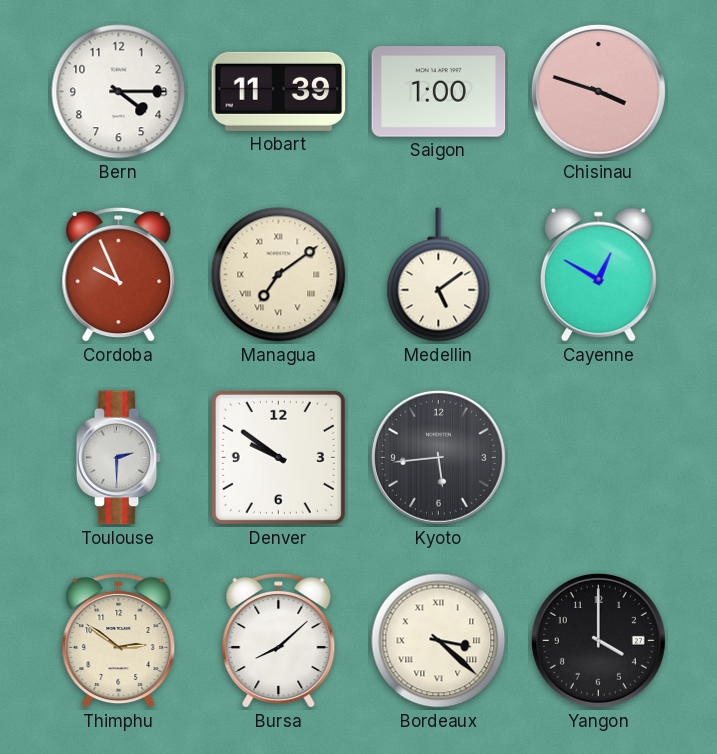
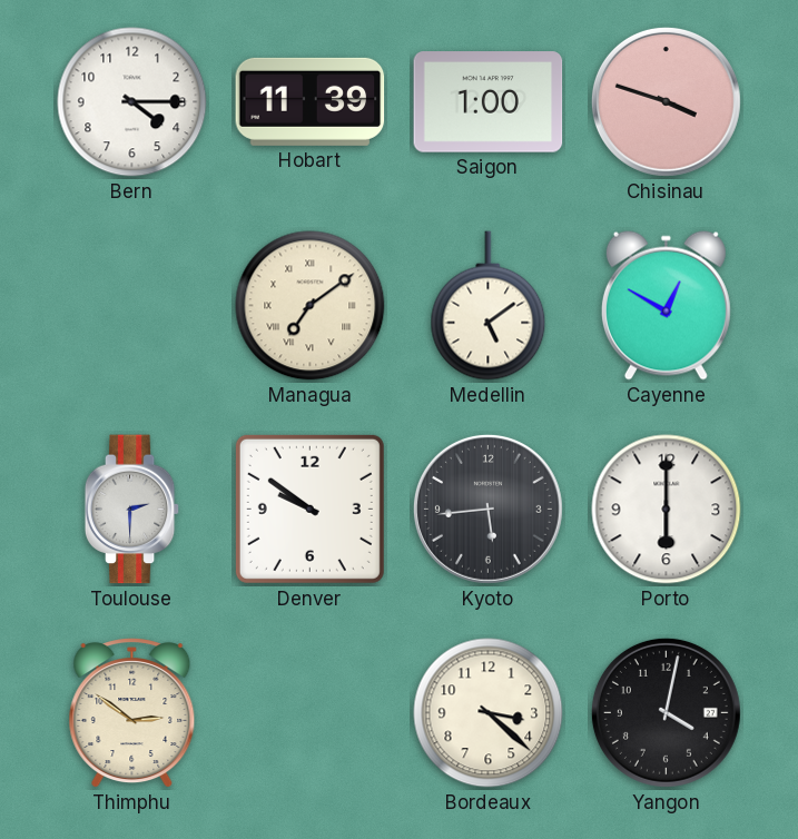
Cordoba: 9:56 -> none (119, 276)
Porto: none -> 6:00 (667, 510)
Bursa: 8:08 -> none (279, 642)
Bordeaux numerals: Roman -> Arabic (489, 713)
Yangon: 4:00 -> 4:02 (666, 712)
